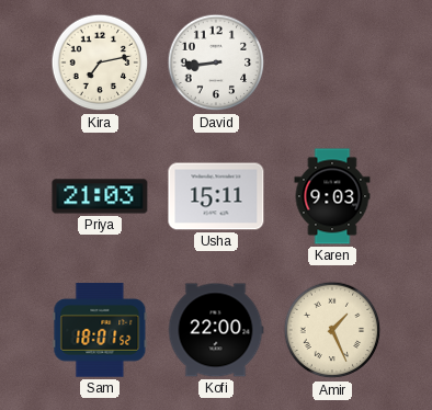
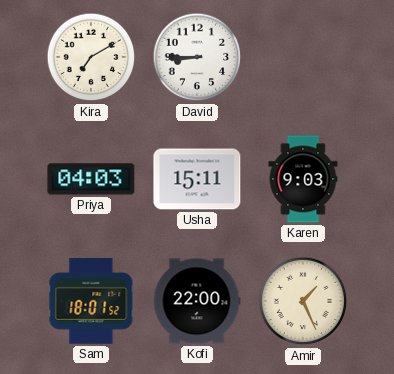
Kira: 7:13 -> 7:10 (91, 57)
David: 8:44 -> 8:45 (197, 57)
Priya: 21:03 -> 04:03 (91, 179)
